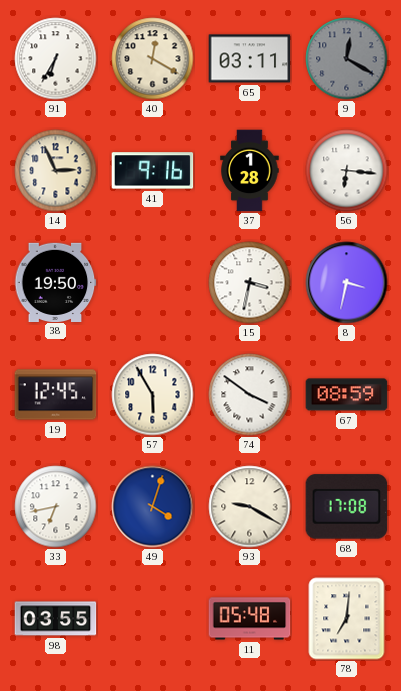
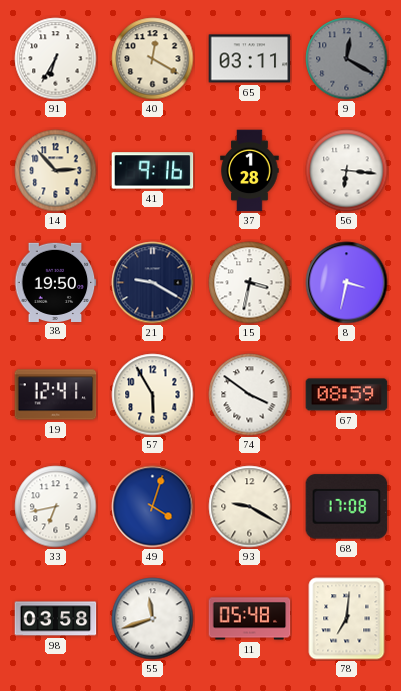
14: 2:56 -> 2:53 (56, 171)
21: none -> 9:20 (153, 283)
19: 12:45 -> 12:41 (56, 395)
98: 03:55 -> 03:58 (56, 619)
55: none -> 11:42 (153, 619)
